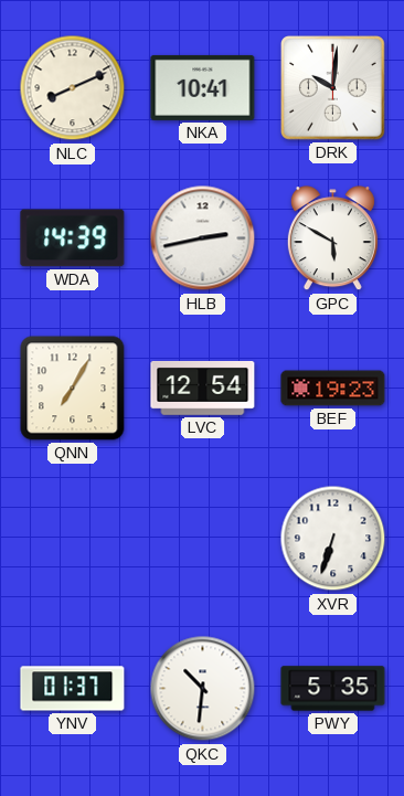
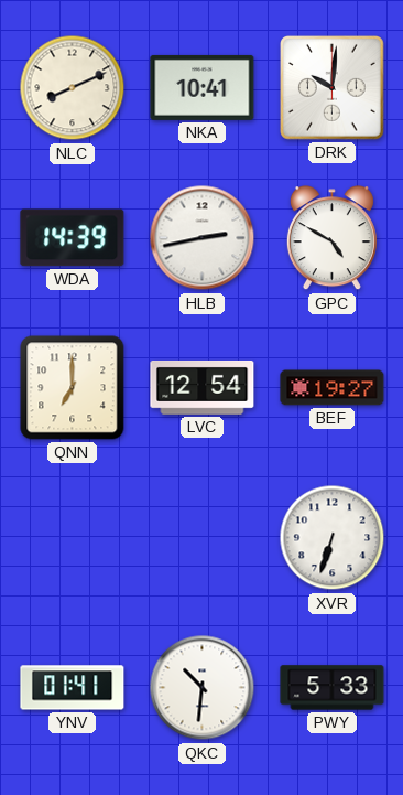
GPC: 5:50 -> 4:50 (331, 238)
QNN: 7:05 -> 7:00 (73, 388)
BEF: 19:23 -> 19:27 (333, 388)
YNV: 01:37 -> 01:41 (73, 688)
PWY: 5:35 -> 5:33 (333, 688)
